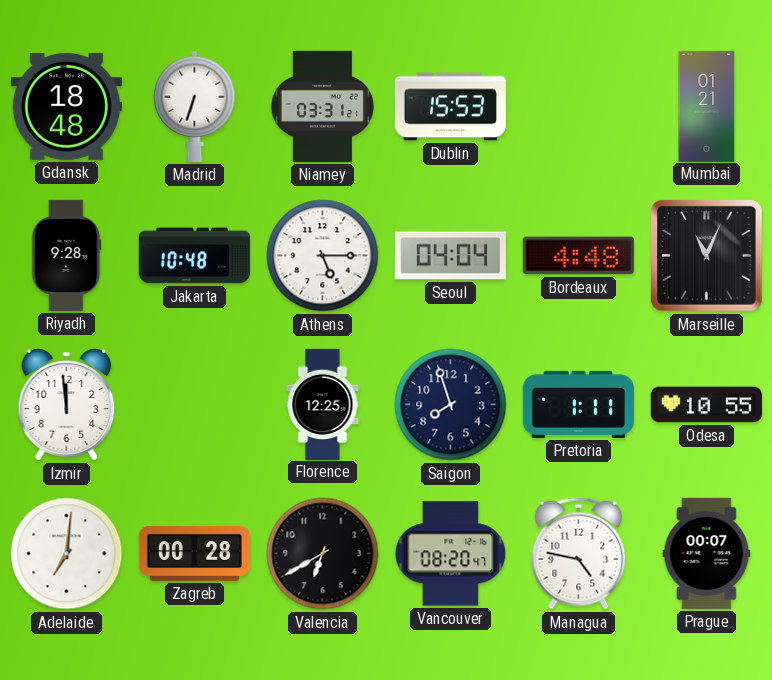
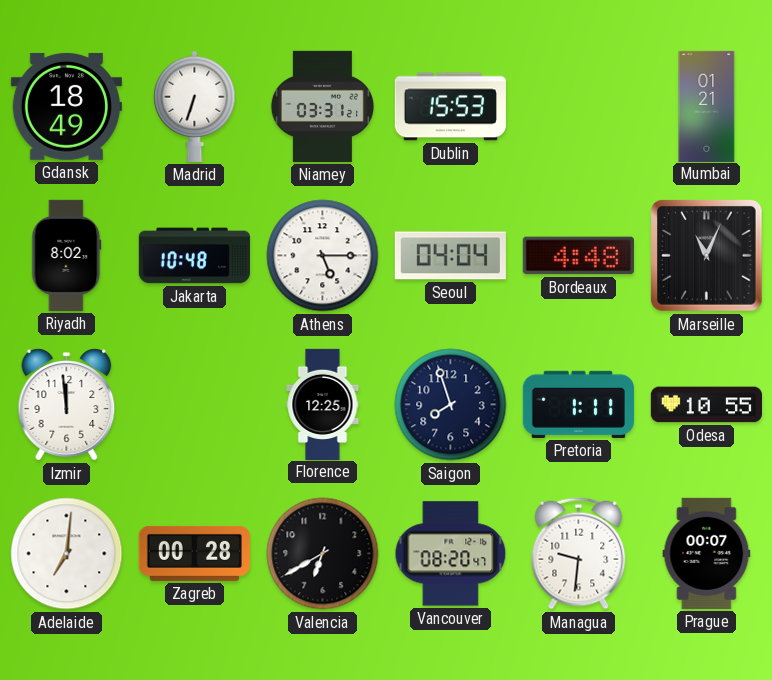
Gdansk: 18:48 -> 18:49 (66, 106)
Riyadh: 9:28 -> 8:02 (67, 255)
Managua: 4:47 -> 9:31 (579, 554)
